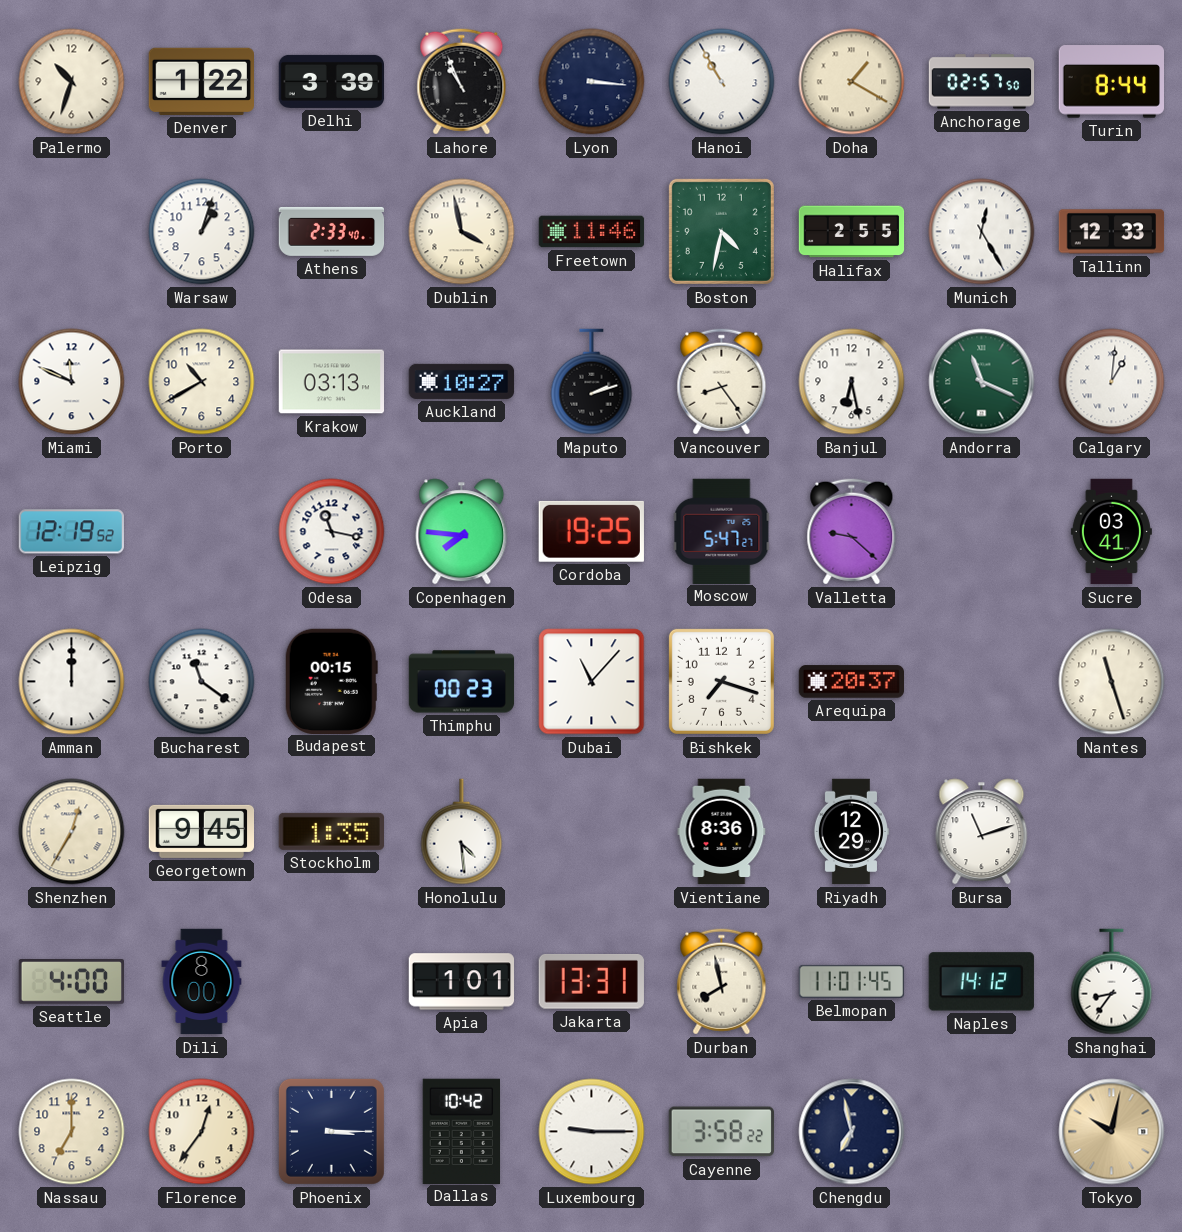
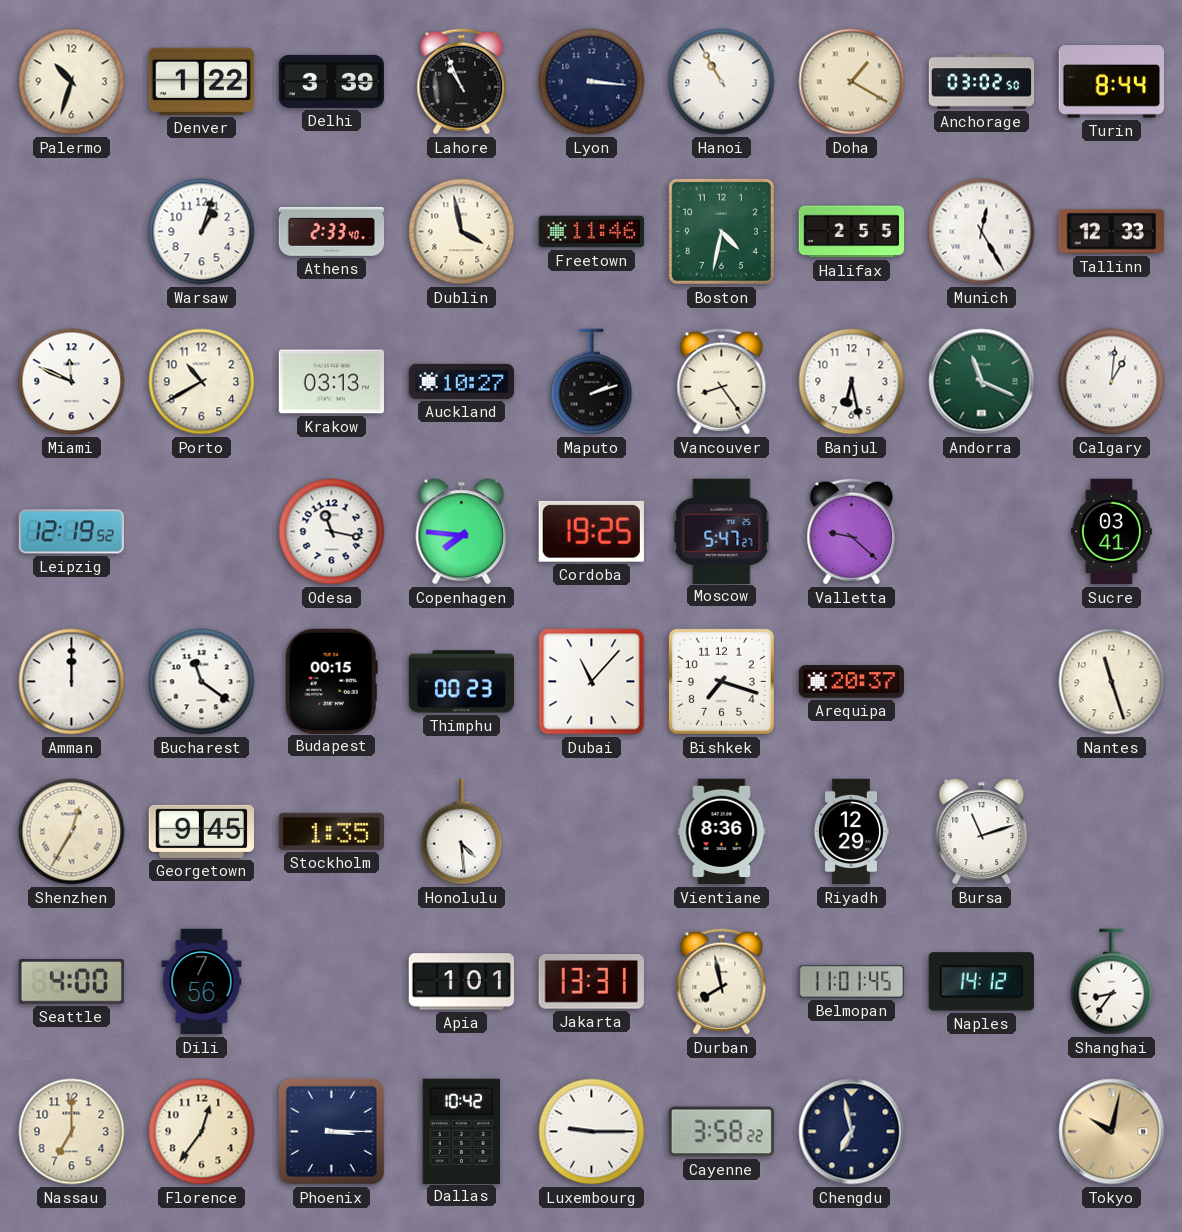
Anchorage: 02:57 -> 03:02 (982, 82)
Dili: 8:00 -> 7:56 (202, 982)
